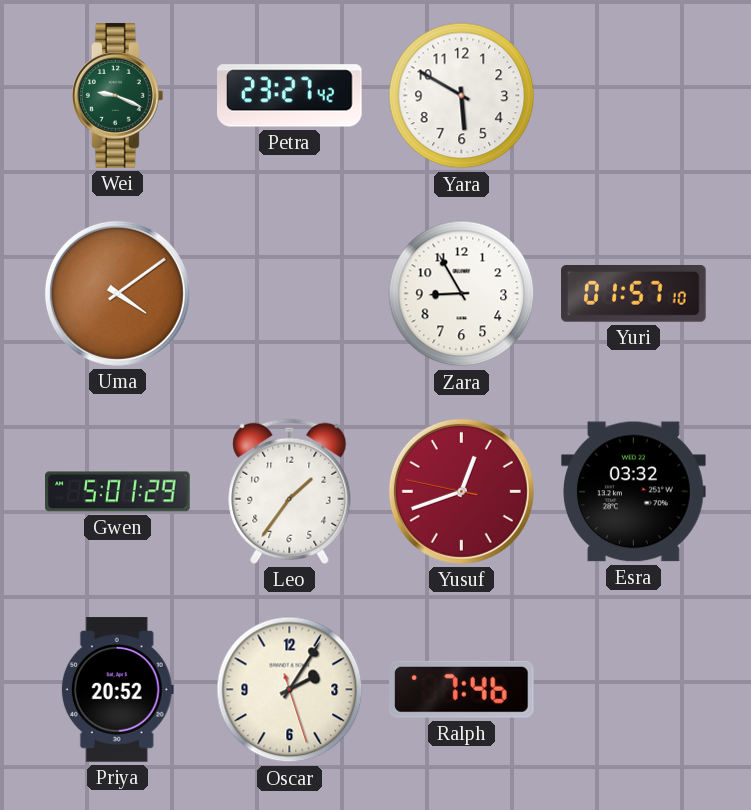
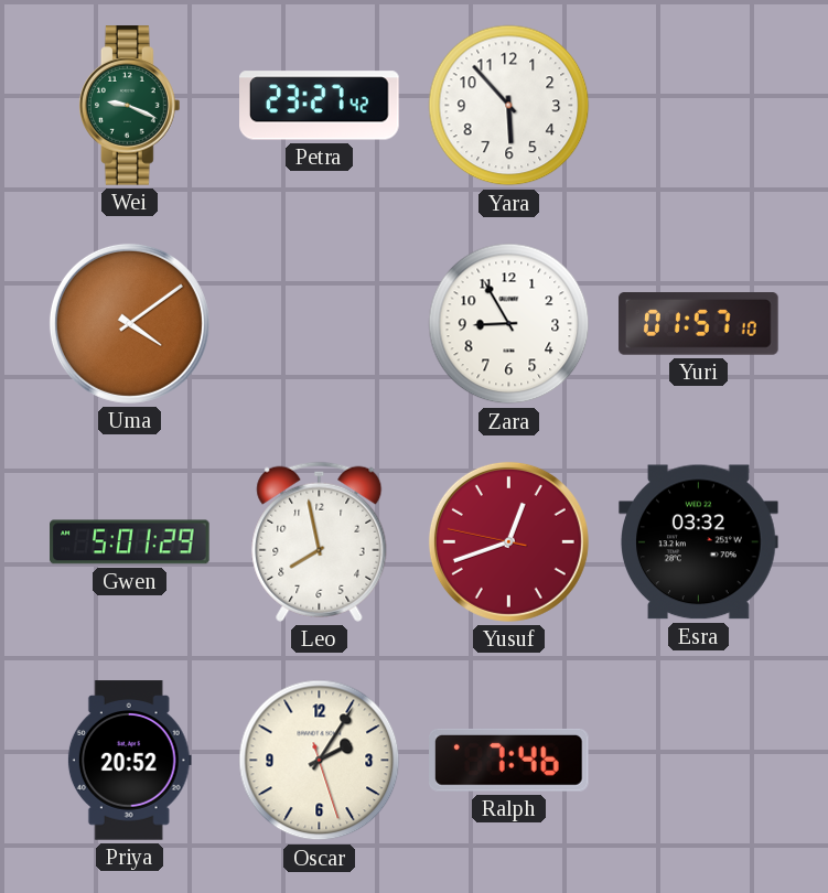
Yara: 5:50 -> 5:53 (509, 106)
Leo: 1:36 -> 7:58 (320, 541)
